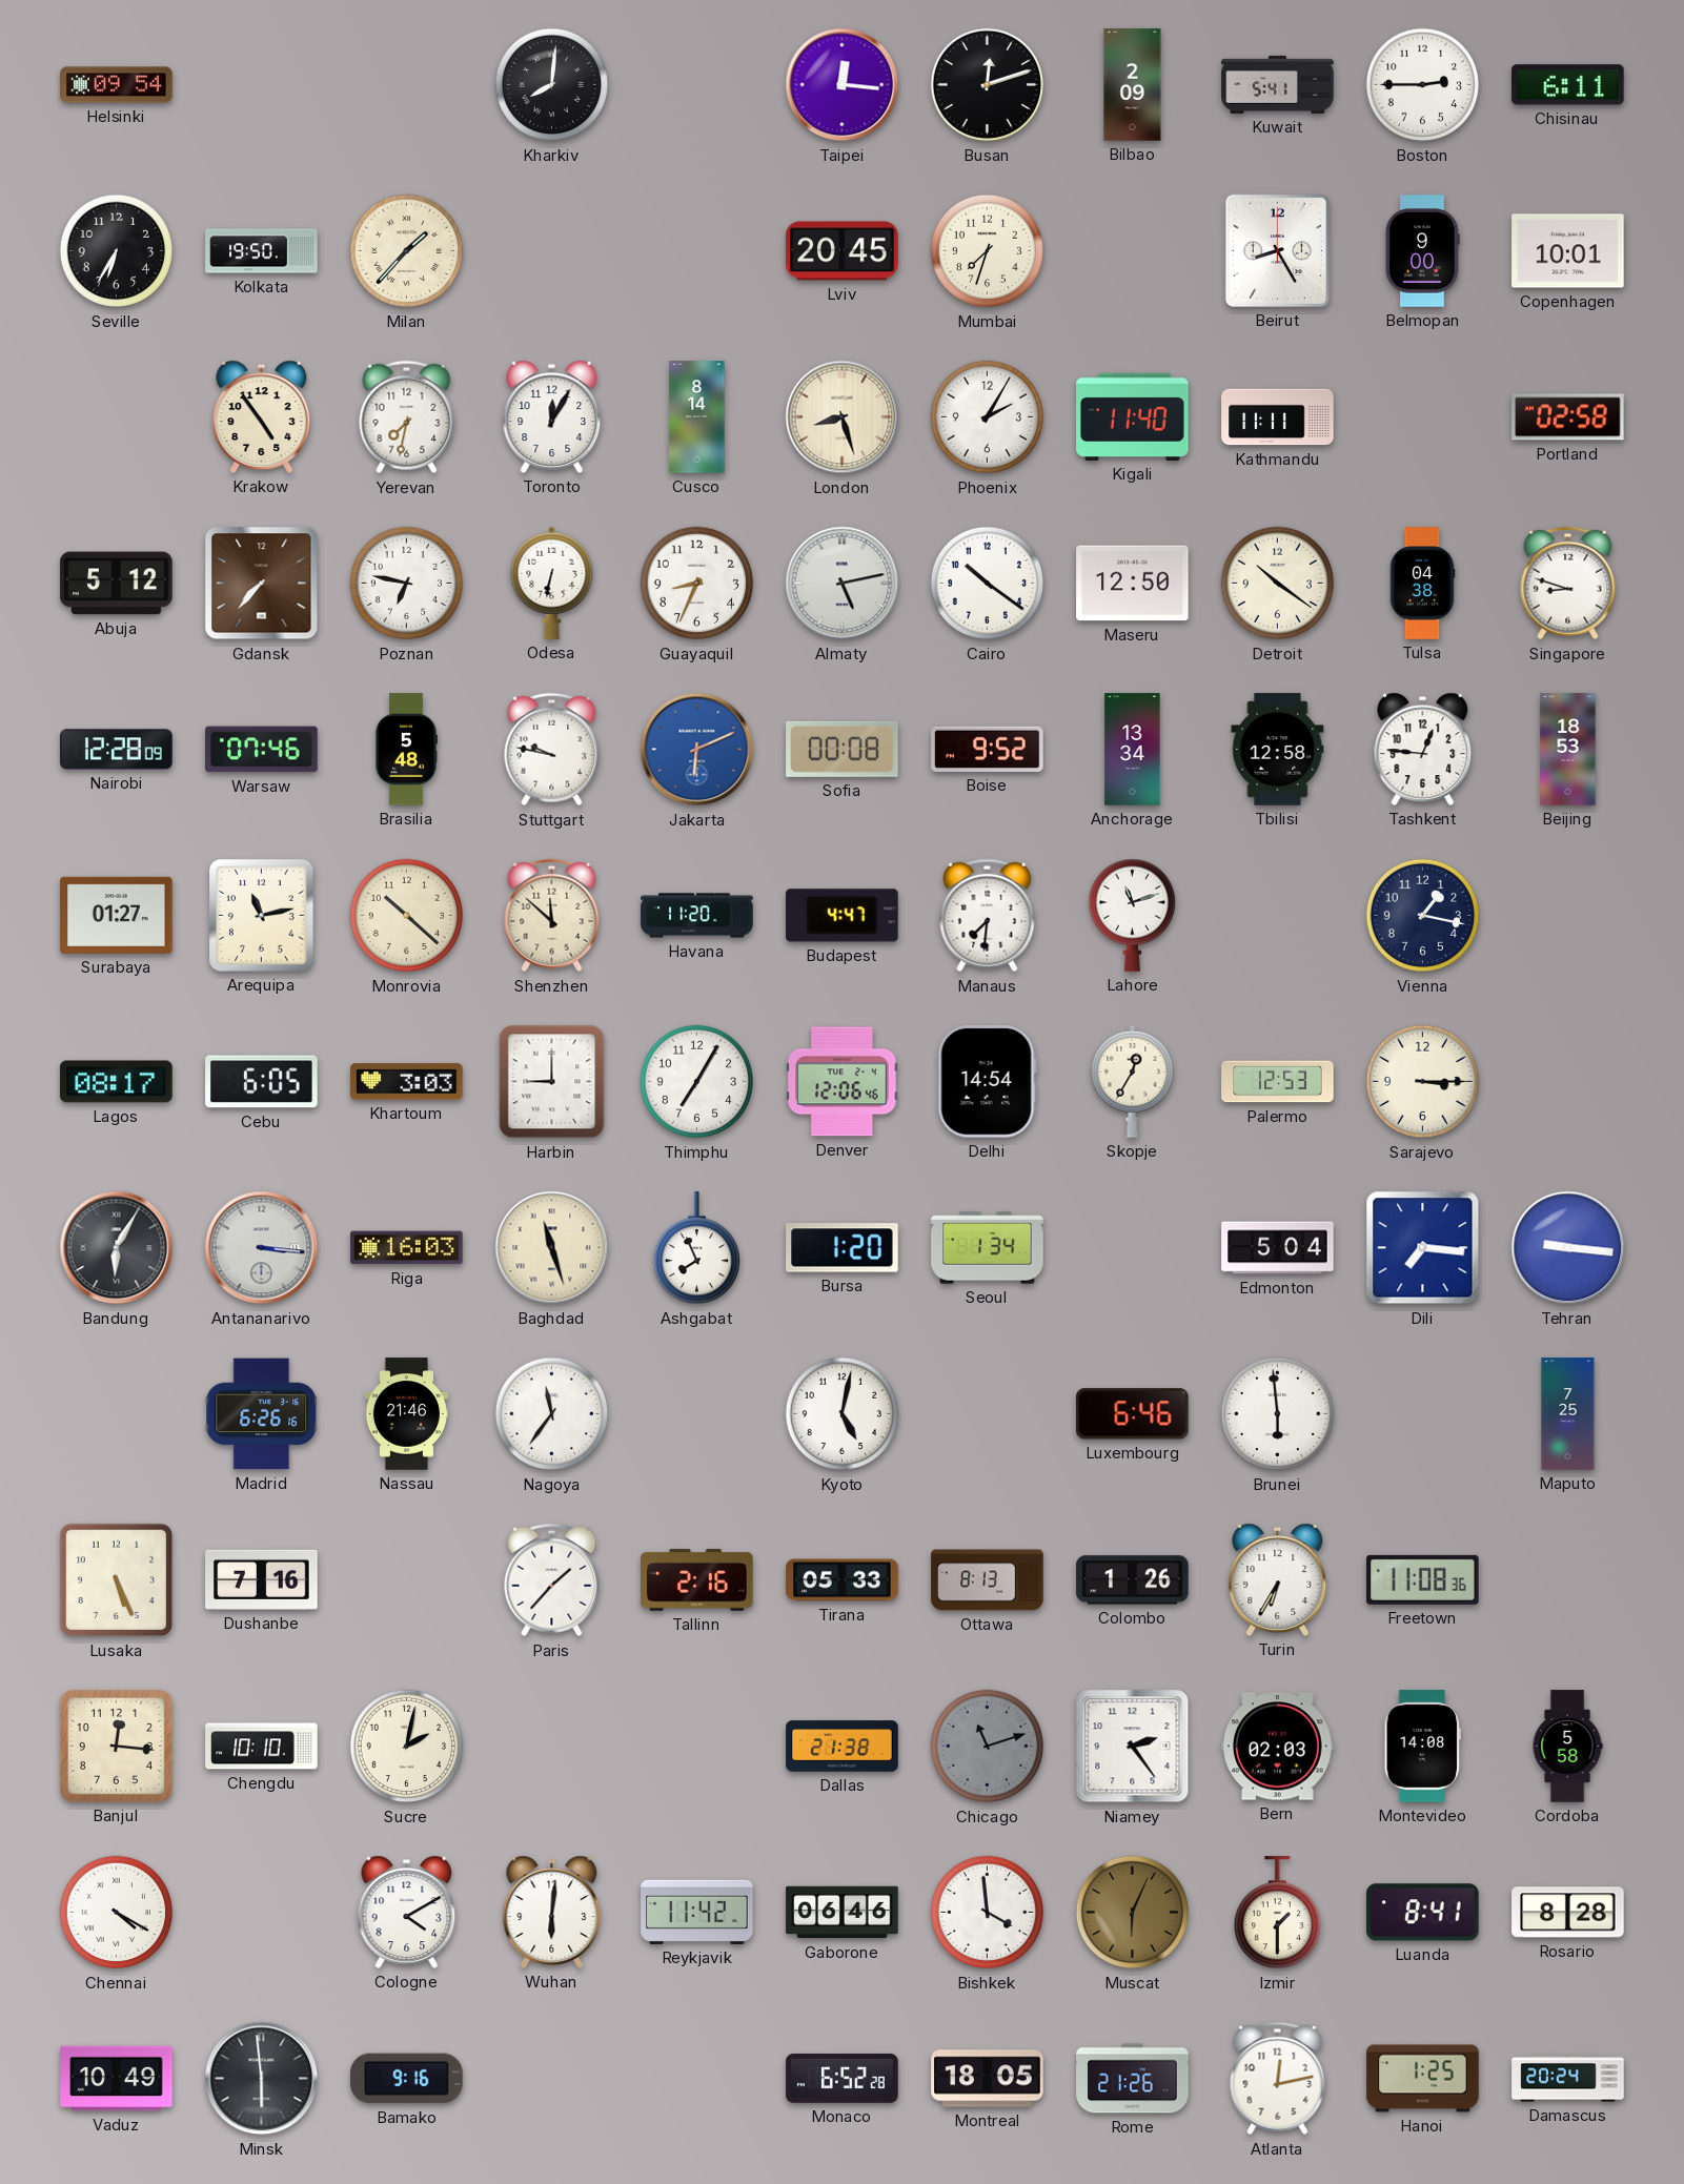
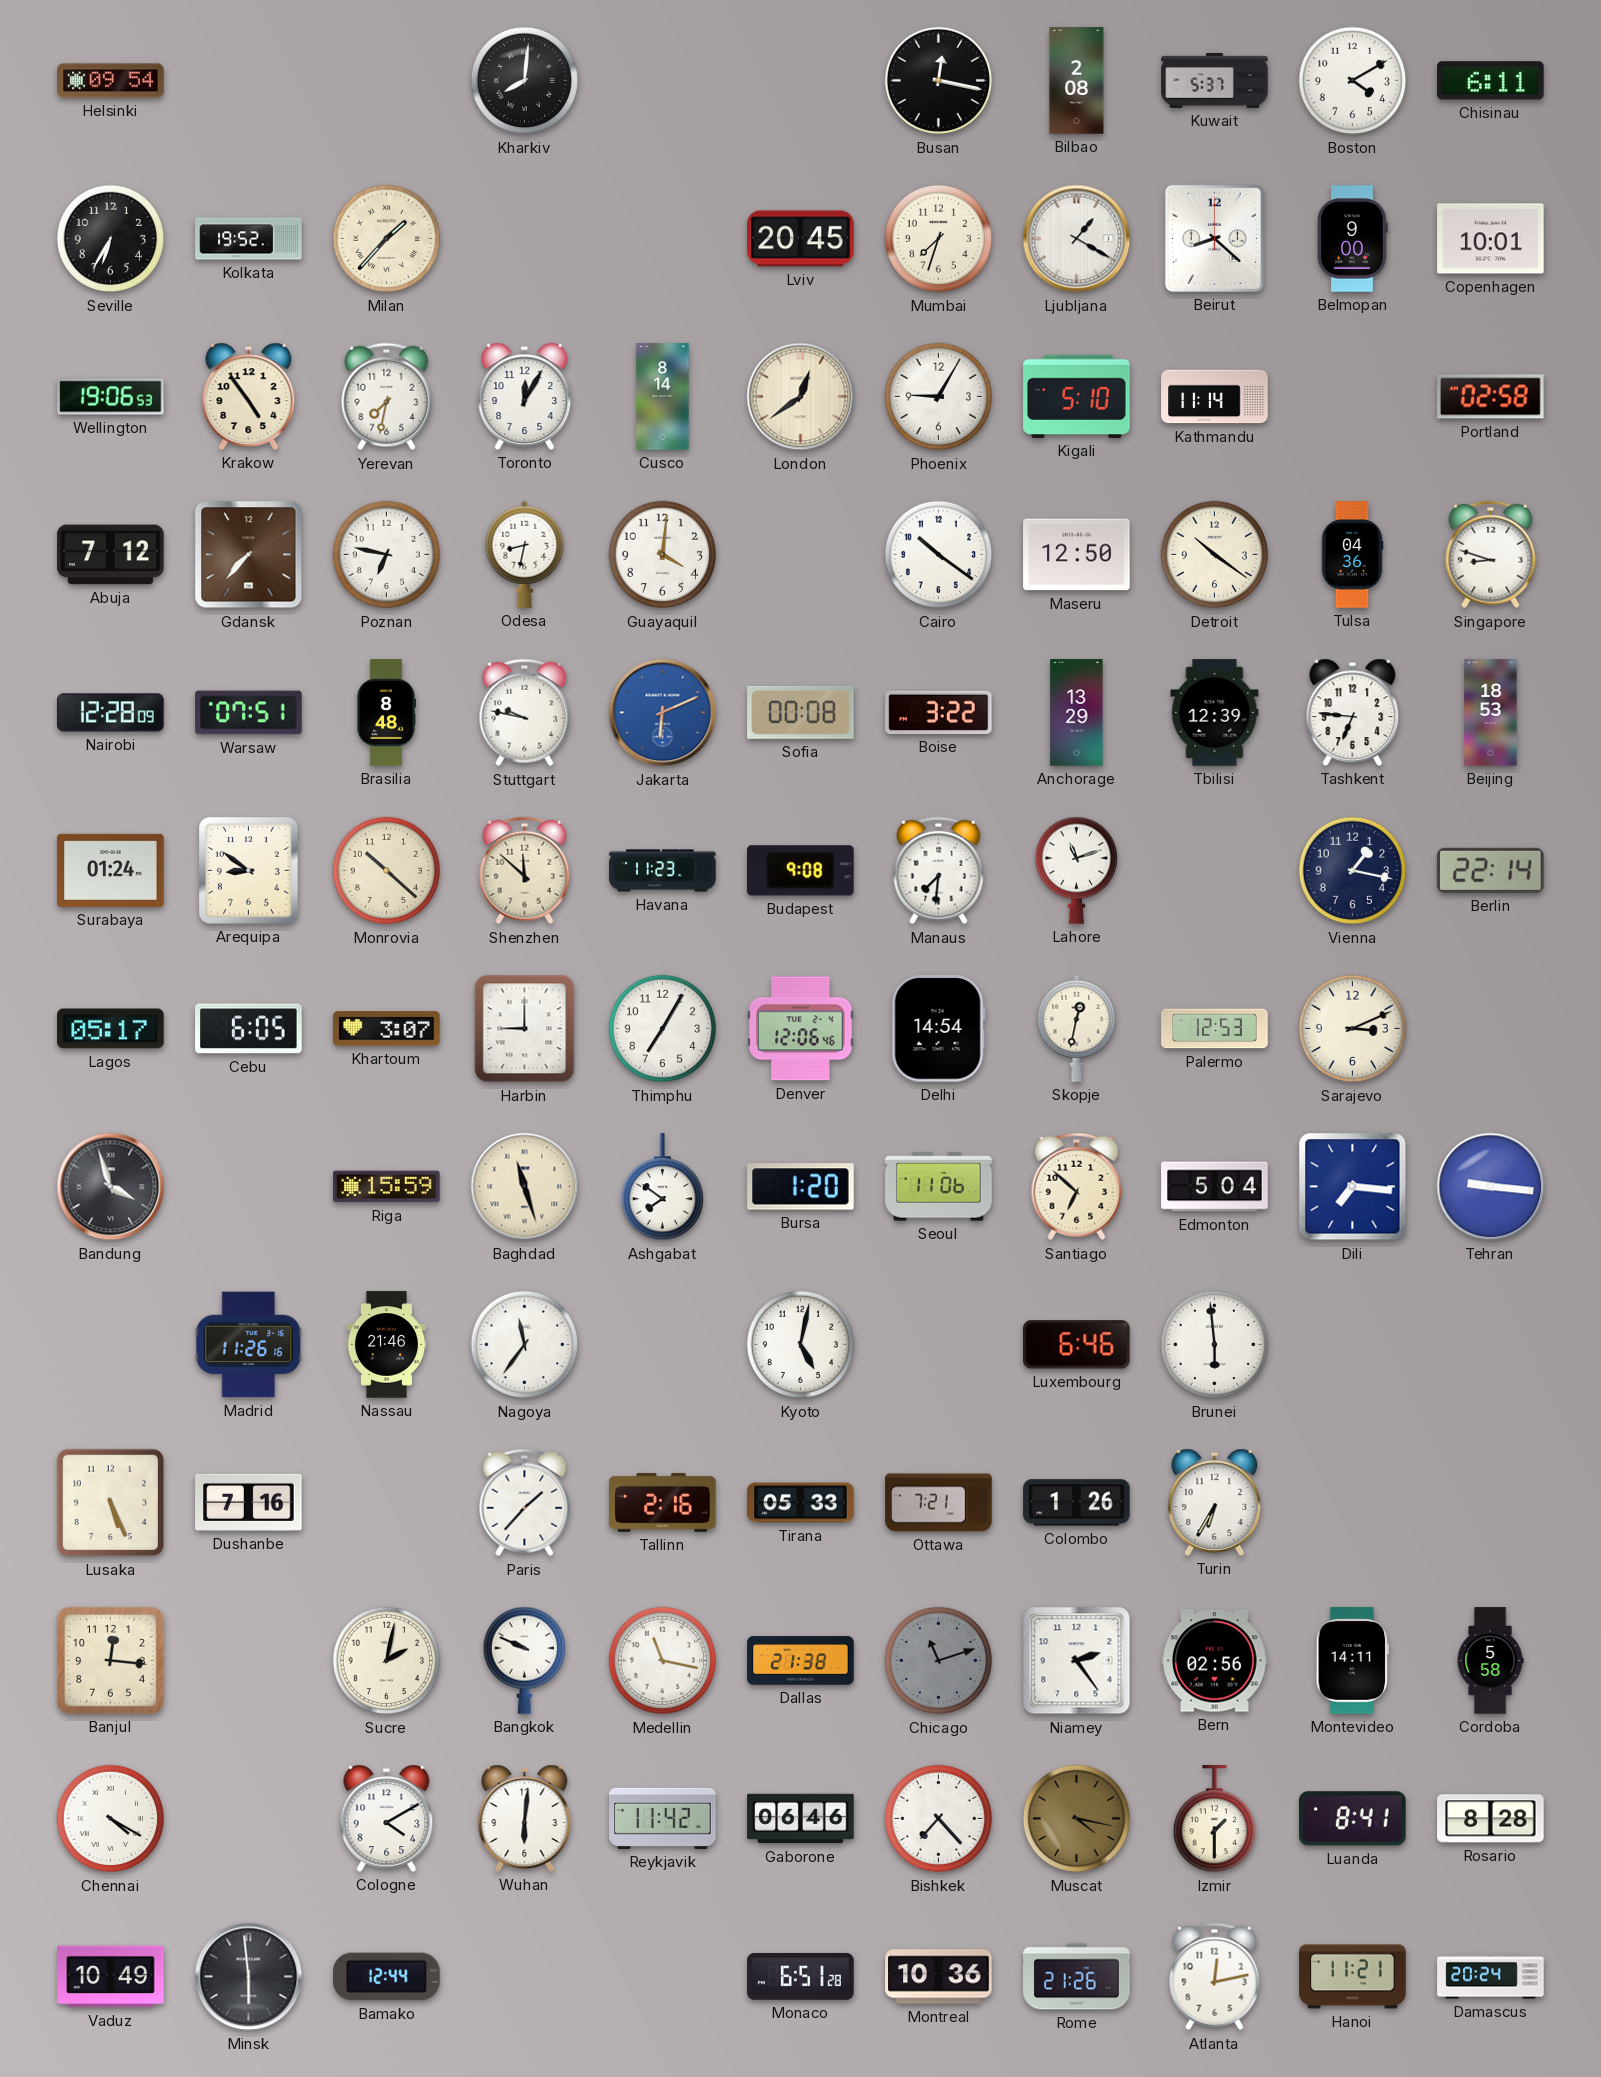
Taipei: 12:16 -> none (843, 85)
Busan: 12:12 -> 12:17 (939, 81)
Bilbao: 2:09 -> 2:08 (1077, 81)
Kuwait: 5:41 -> 5:37 (1215, 80)
Boston: 2:45 -> 4:10 (1353, 81)
Kolkata: 19:50 -> 19:52 (249, 239)
Ljubljana: none -> 1:20 (1077, 239)
Beirut: 8:25 -> 8:22 (1214, 238)
Wellington: none -> 19:06 (111, 397)
London: 8:27 -> 12:39 (801, 397)
Phoenix: 2:05 -> 9:05 (939, 397)
Kigali: 11:40 -> 5:10 (1077, 396)
Kathmandu: 11:11 -> 11:14 (1215, 397)
Abuja: 5:12 -> 7:12 (111, 555)
Odesa: 6:32 -> 8:32 (525, 554)
Guayaquil: 8:34 -> 4:01 (663, 555)
Almaty: 5:13 -> none (843, 584)
Tulsa: 04:38 -> 04:36 (1352, 555)
Warsaw: 07:46 -> 07:51 (249, 713)
Brasilia: 5:48 -> 8:48 (387, 713)
Boise: 9:52 -> 3:22 (939, 712)
Anchorage: 13:34 -> 13:29 (1077, 713)
Tbilisi: 12:58 -> 12:39 (1215, 713)
Tashkent: 12:46 -> 6:46 (1353, 712)
Surabaya: 01:27 -> 01:24 (111, 870)
Arequipa: 11:13 -> 8:51 (249, 871)
Havana: 11:20 -> 11:23 (663, 871)
Budapest: 4:47 -> 9:08 (801, 871)
Berlin: none -> 22:14 (1491, 870)
Lagos: 08:17 -> 05:17 (111, 1029)
Khartoum: 3:03 -> 3:07 (387, 1029)
Skopje: 12:35 -> 12:32 (1077, 1028)
Sarajevo: 3:15 -> 3:11 (1353, 1029)
Bandung: 6:05 -> 3:57 (111, 1187)
Antananarivo: 3:16 -> none (262, 1248)
Riga: 16:03 -> 15:59 (387, 1187)
Ashgabat: 7:56 -> 7:51 (662, 1187)
Seoul: 1:34 -> 11:06 (939, 1187)
Santiago: none -> 6:52 (1077, 1187)
Madrid: 6:26 -> 11:26 (249, 1345)
Maputo: 7:25 -> none (1568, 1414)
Ottawa: 8:13 -> 7:21 (939, 1503)
Freetown: 11:08 -> none (1423, 1579)
Chengdu: 10:10 -> none (262, 1747)
Bangkok: none -> 9:49 (524, 1660)
Medellin: none -> 11:17 (663, 1661)
Bern: 02:03 -> 02:56 (1215, 1661)
Montevideo: 14:08 -> 14:11 (1352, 1661)
Bishkek: 3:59 -> 7:23 (939, 1819)
Muscat: 6:04 -> 4:17 (1077, 1819)
Bamako: 9:16 -> 12:44 (387, 1977)
Monaco: 6:52 -> 6:51 (801, 1976)
Montreal: 18:05 -> 10:36 (939, 1977)
Hanoi: 1:25 -> 11:21 (1353, 1977)
